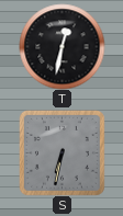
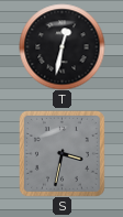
S: 6:32 -> 3:32 (62, 153)
